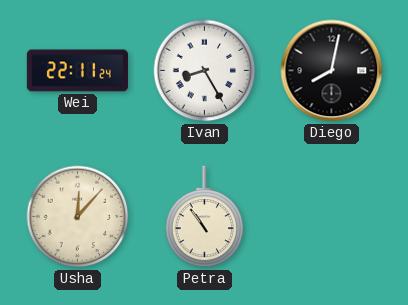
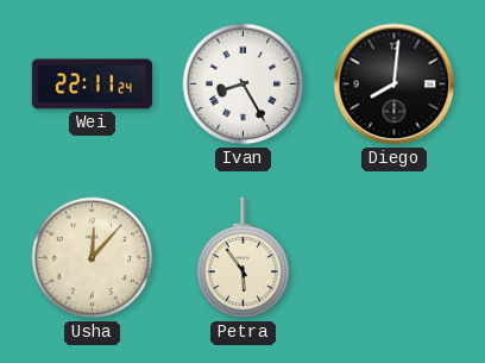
Diego: 8:02 -> 8:01 (395, 85)
Petra: 10:54 -> 5:54 (244, 258)
